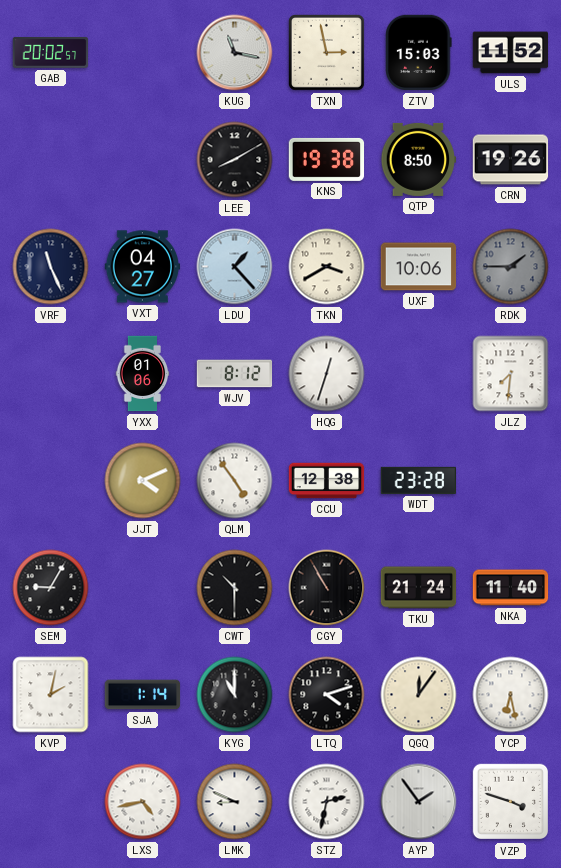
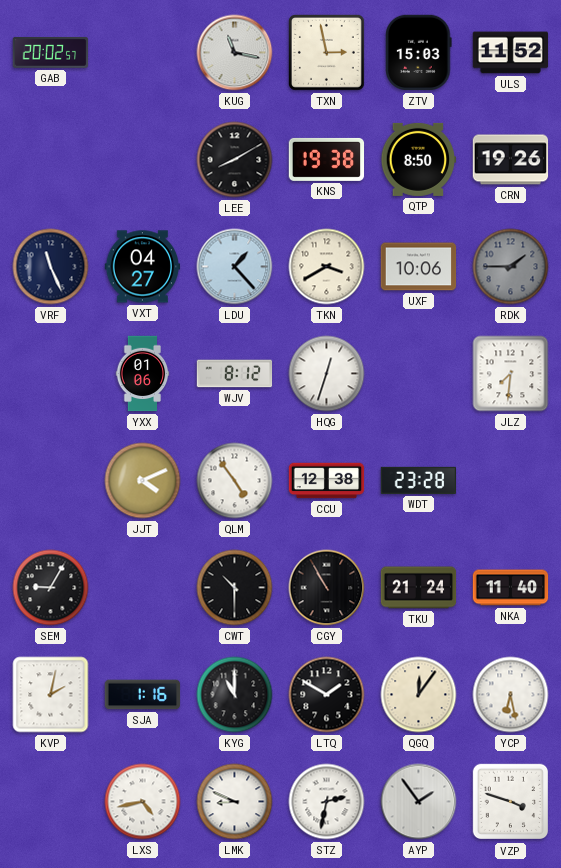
SJA: 1:14 -> 1:16 (143, 695)
LTQ: 4:12 -> 1:50 (327, 695)
